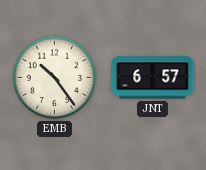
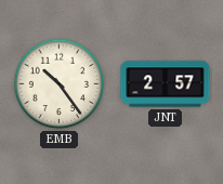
JNT: 6:57 -> 2:57 (166, 84)
